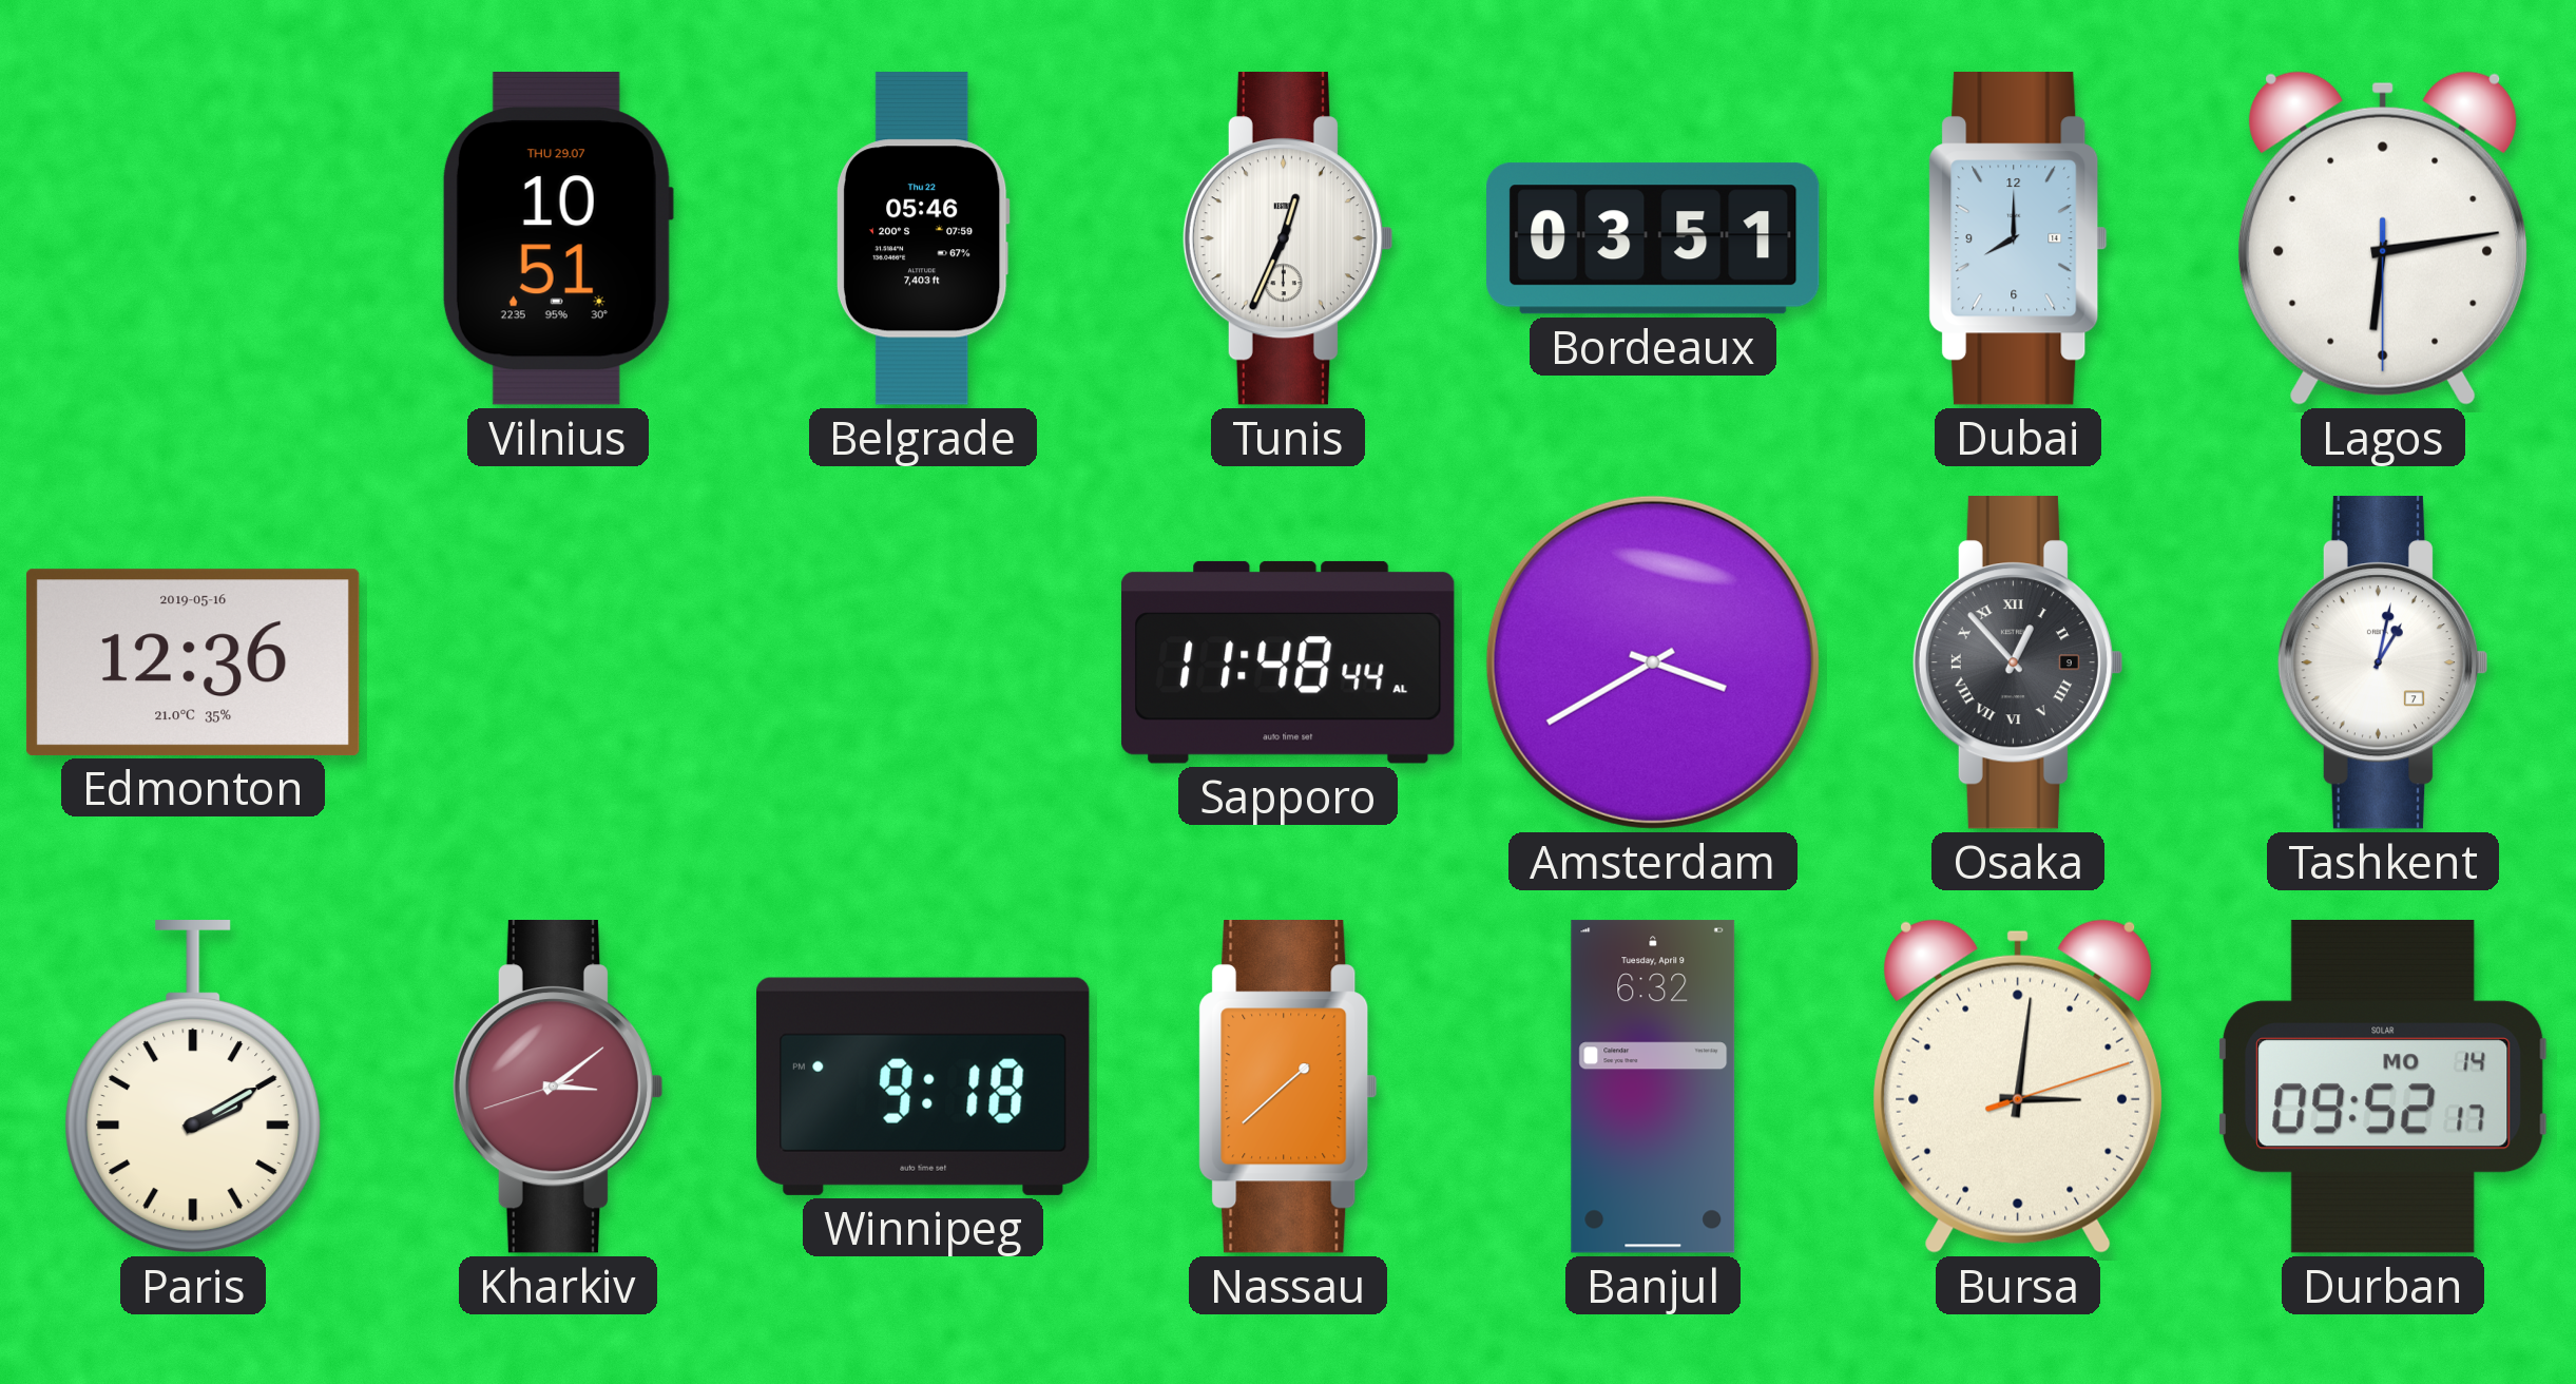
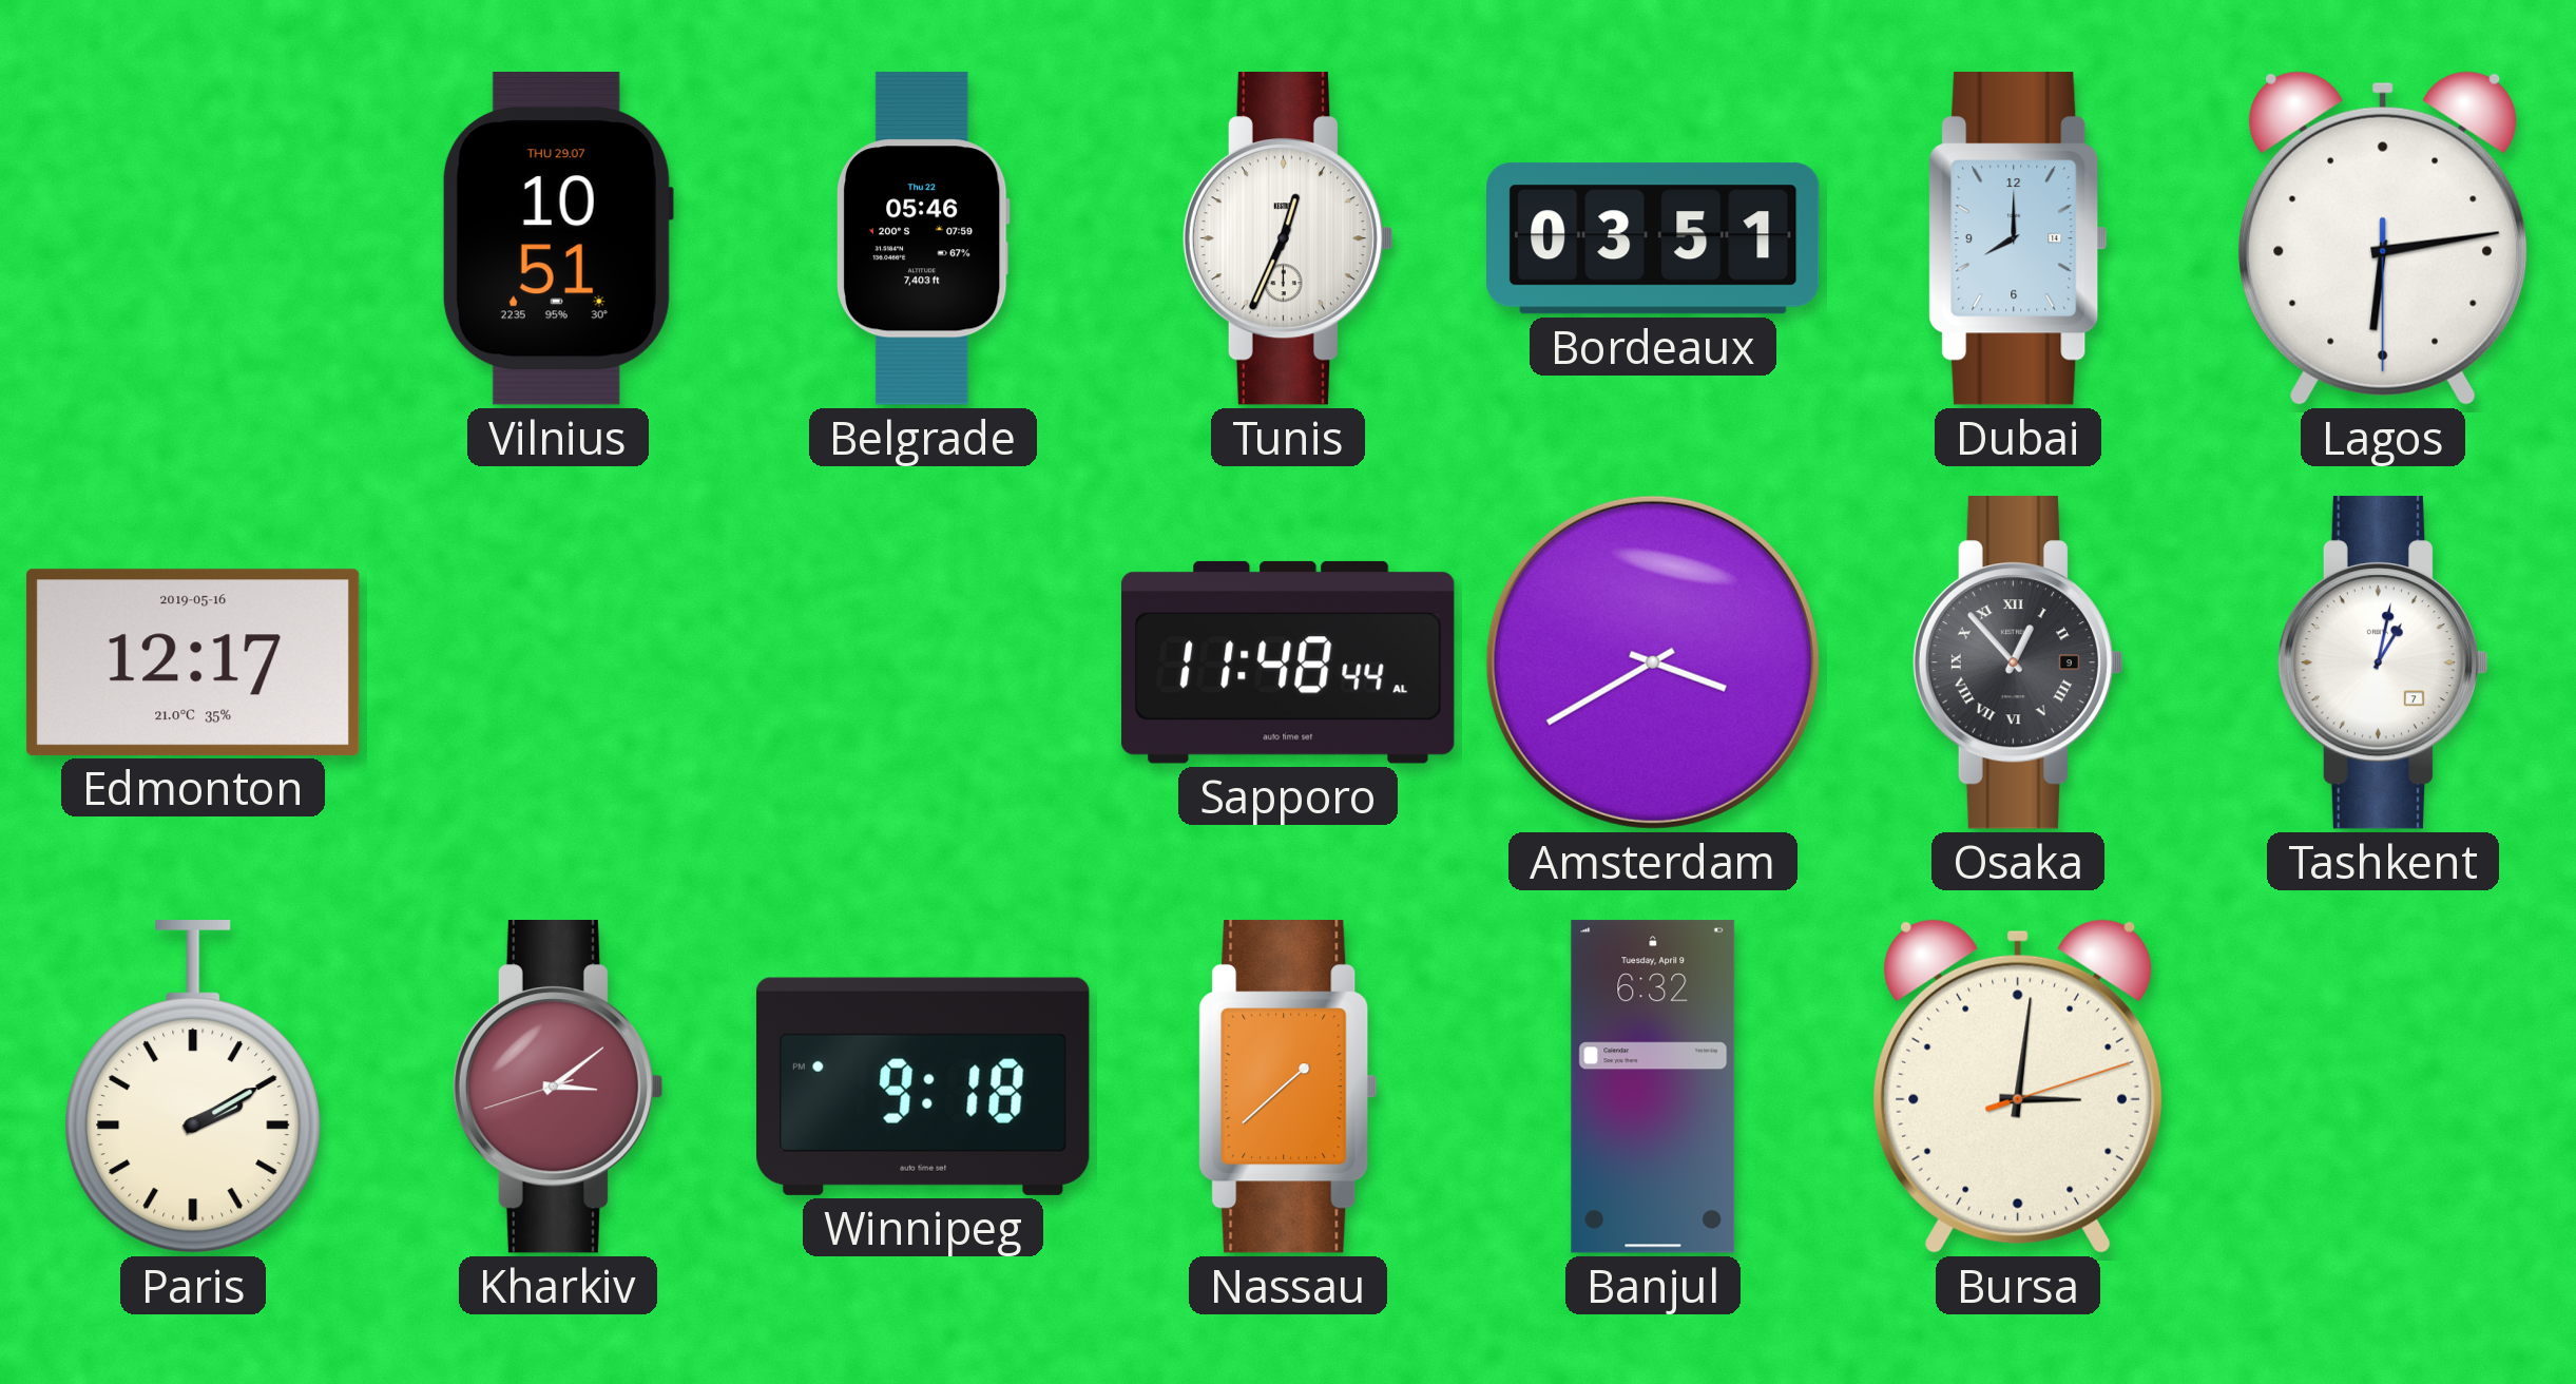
Edmonton: 12:36 -> 12:17 (193, 662)
Durban: 09:52 -> none (2384, 1087)
